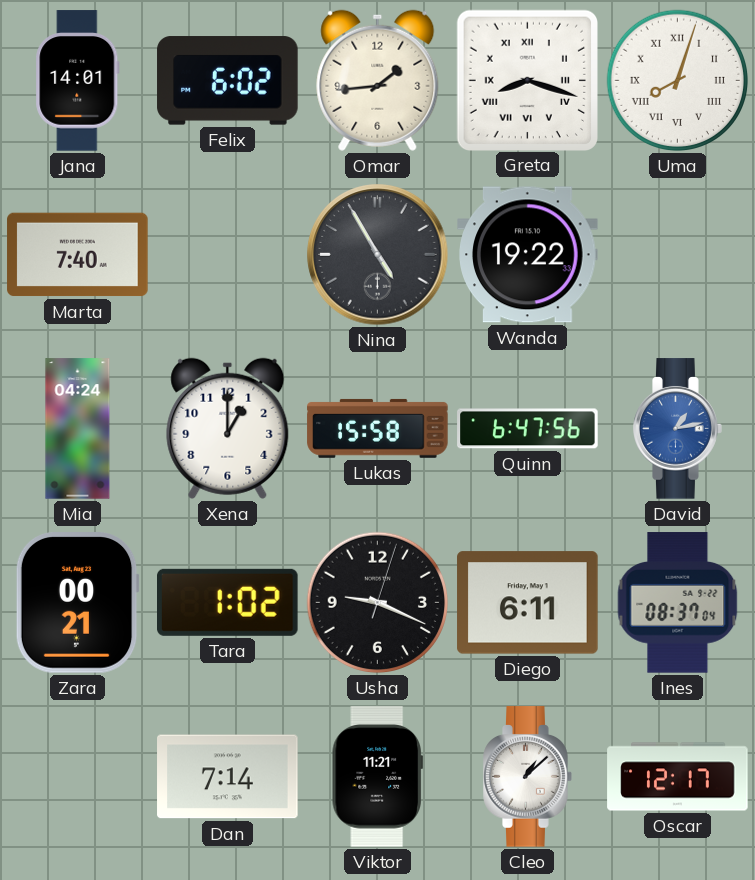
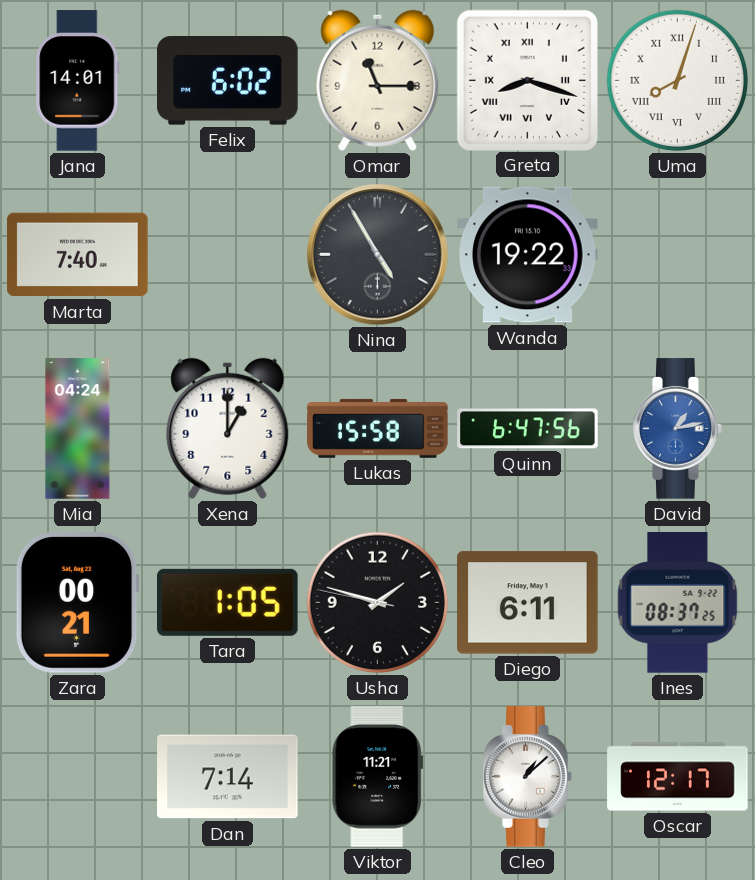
Omar: 1:44 -> 11:15 (378, 80)
Tara: 1:02 -> 1:05 (228, 602)
Usha: 9:19 -> 1:47 (378, 603)
Ines: 08:37:04 -> 08:37:25 (678, 603)
